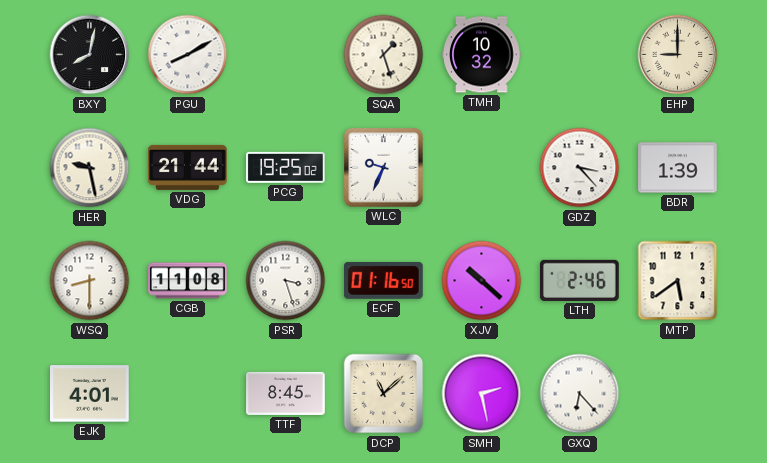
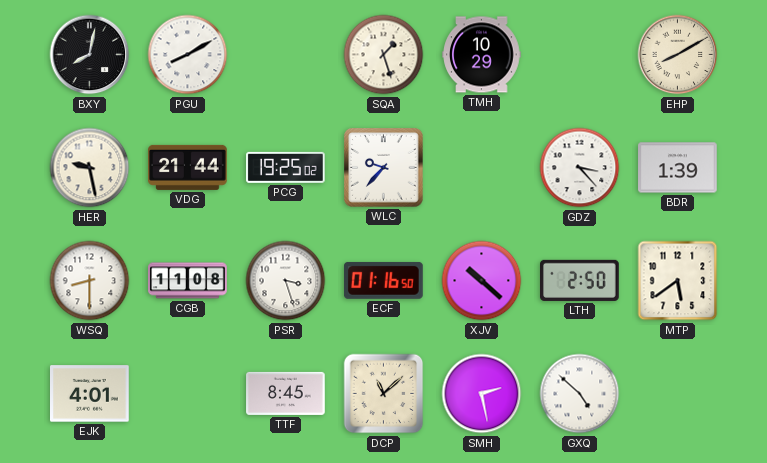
TMH: 10:32 -> 10:29 (482, 55)
EHP: 9:00 -> 8:10 (678, 55)
WLC: 9:34 -> 9:37 (384, 168)
LTH: 2:46 -> 2:50 (580, 280)
GXQ: 6:23 -> 4:52 (580, 394)
